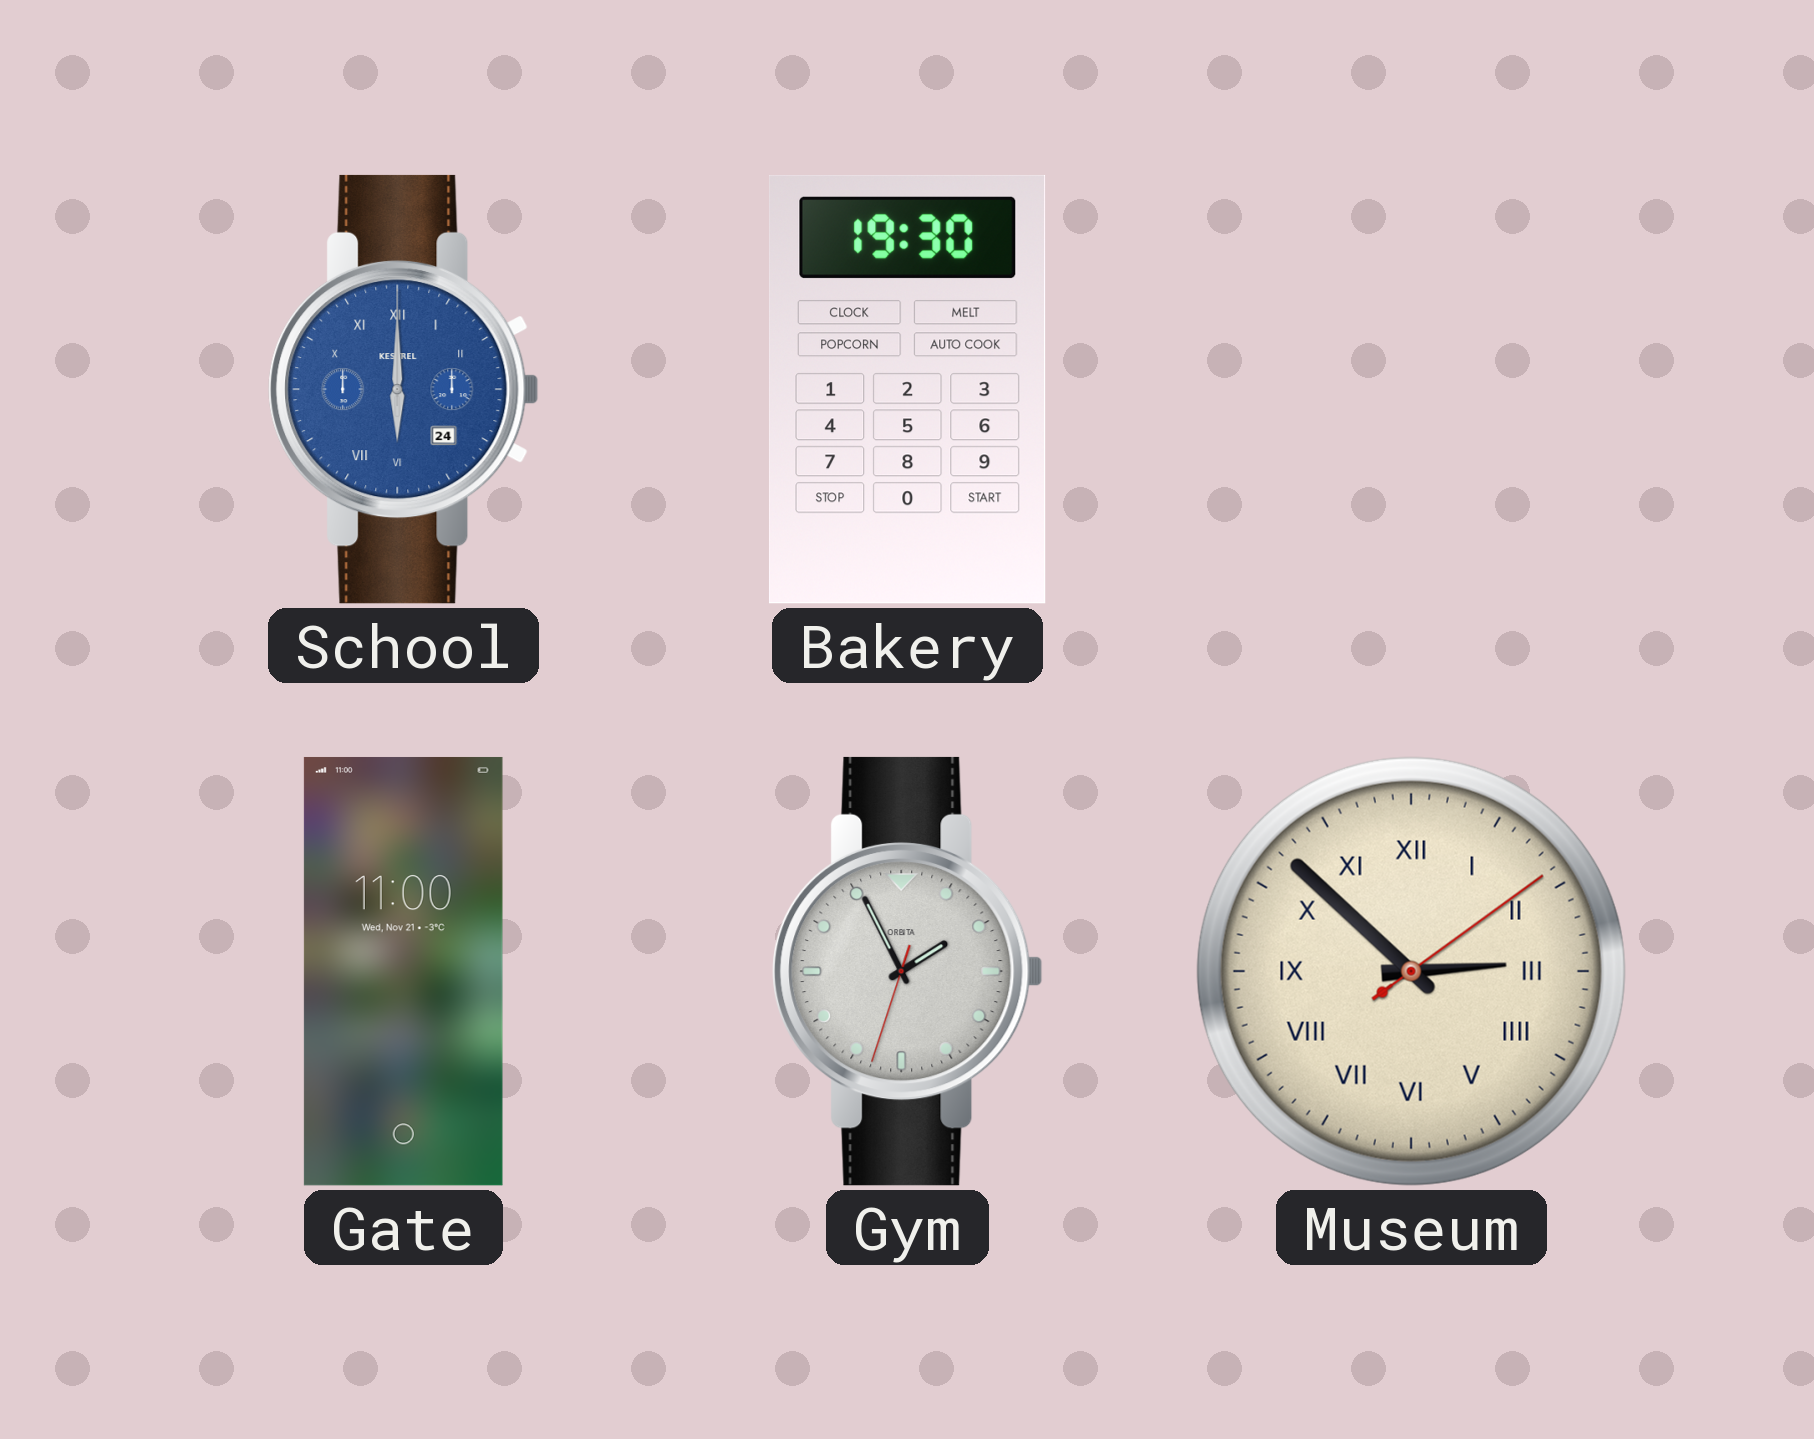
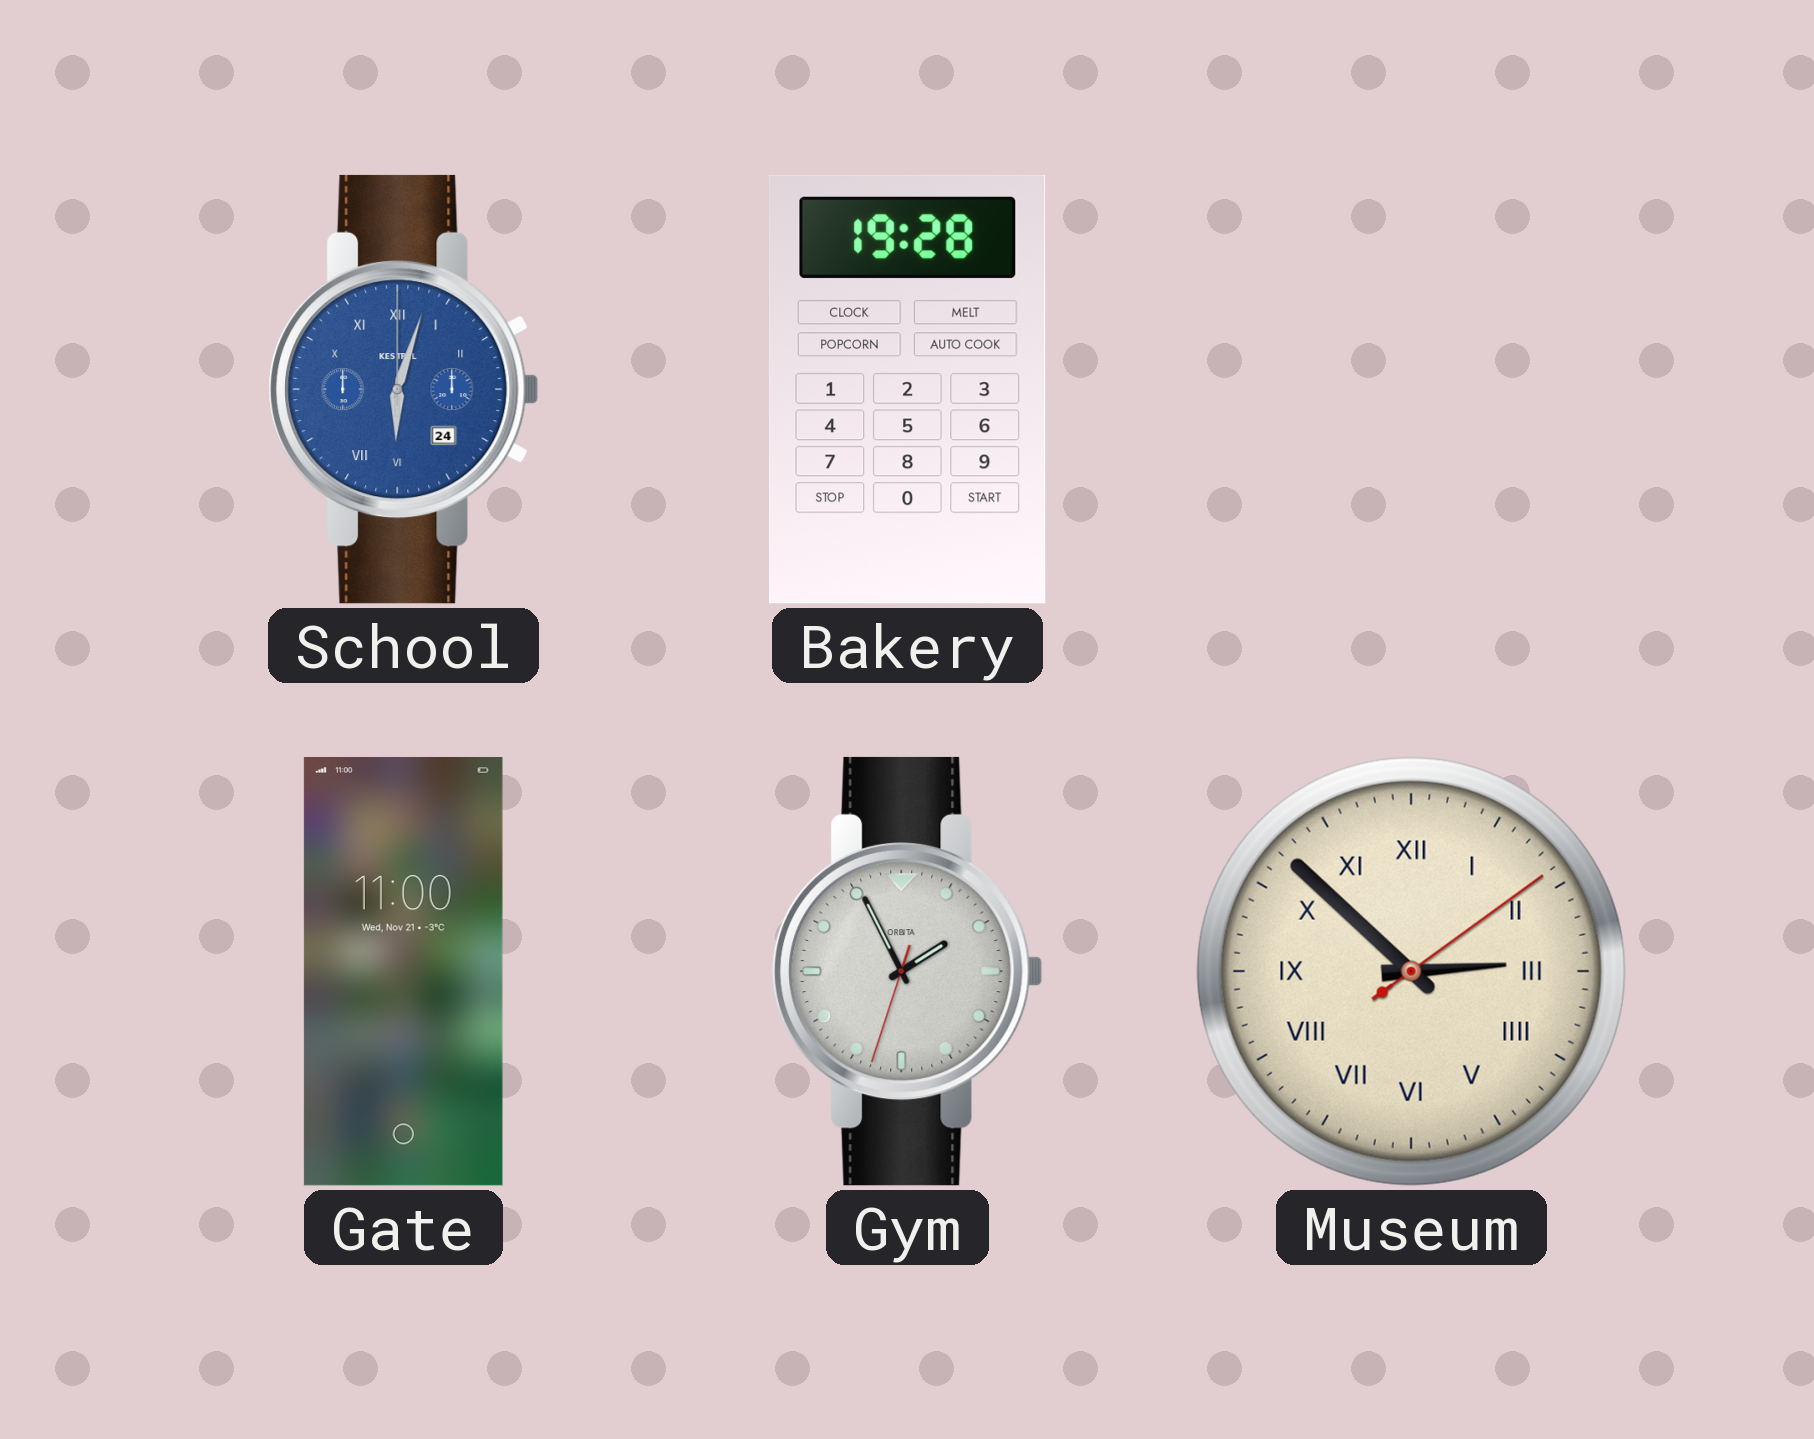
School: 6:00 -> 6:03 (404, 389)
Bakery: 19:30 -> 19:28 (907, 389)
